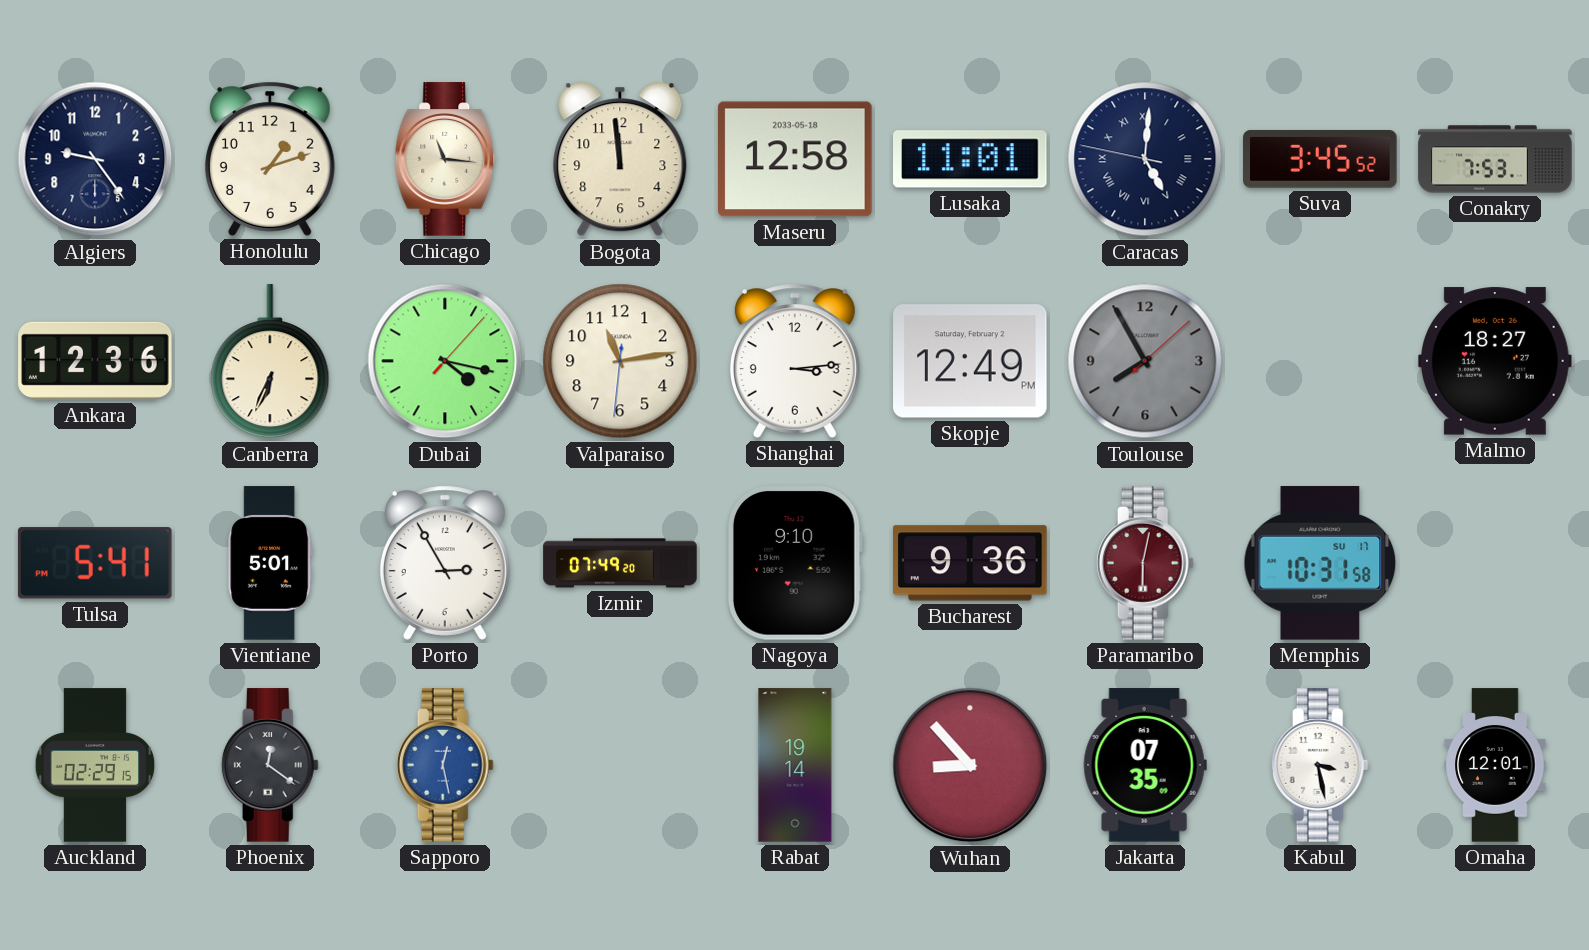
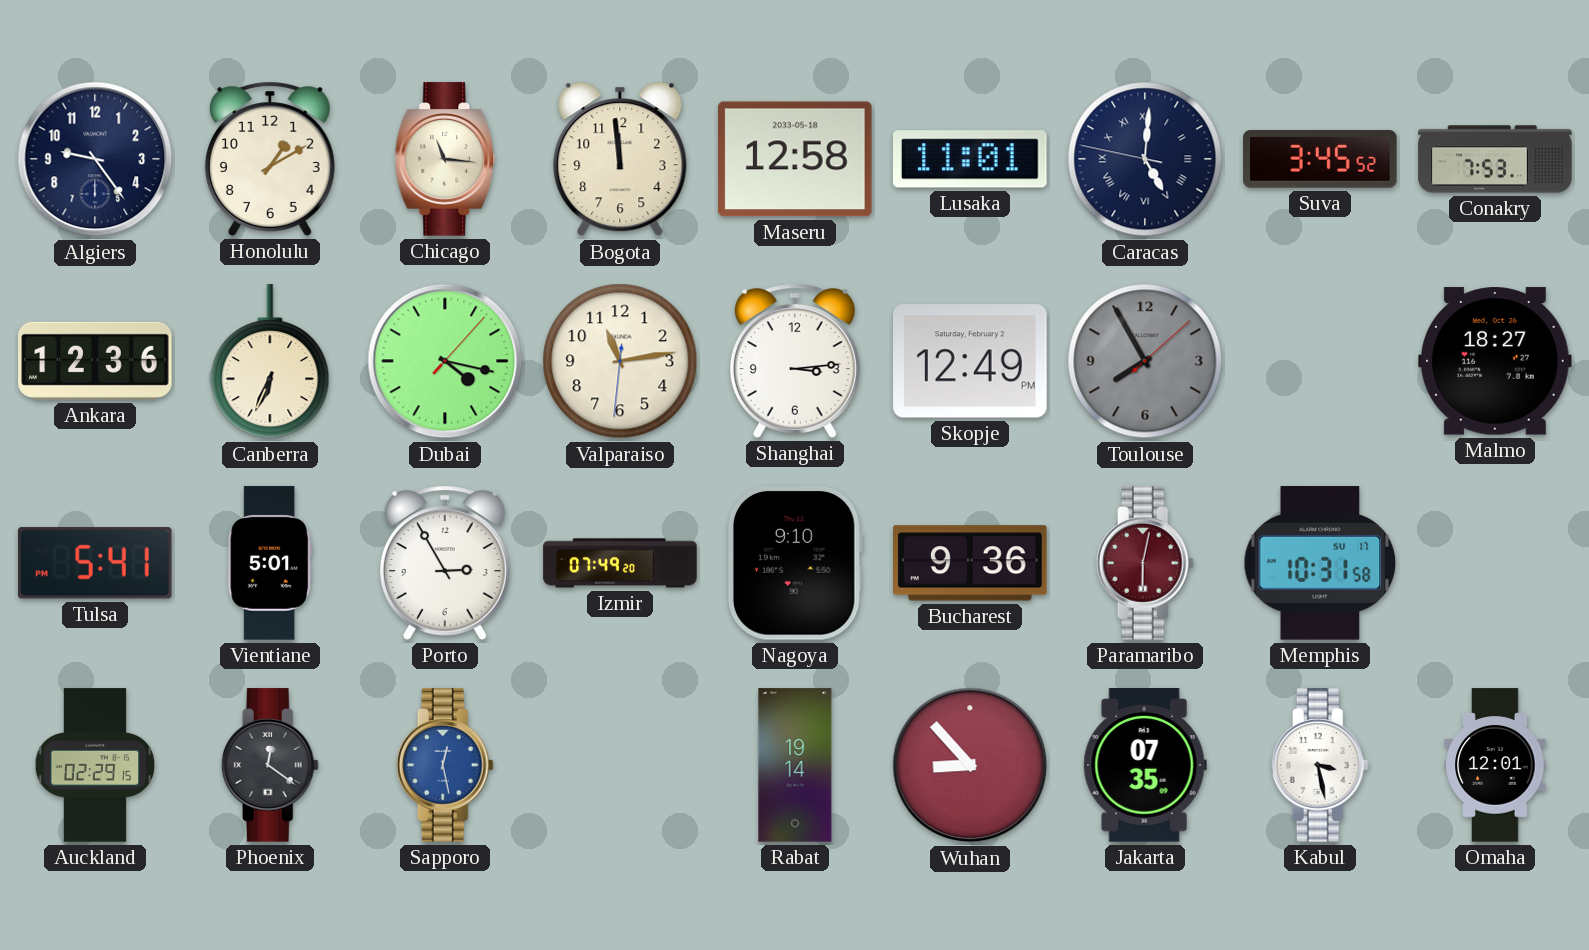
Honolulu: 1:12 -> 1:10 (270, 159)
